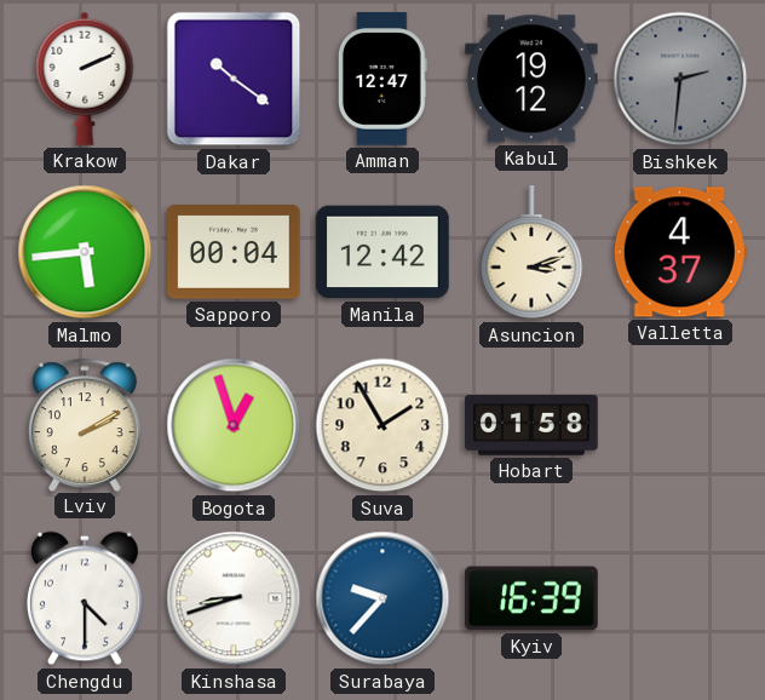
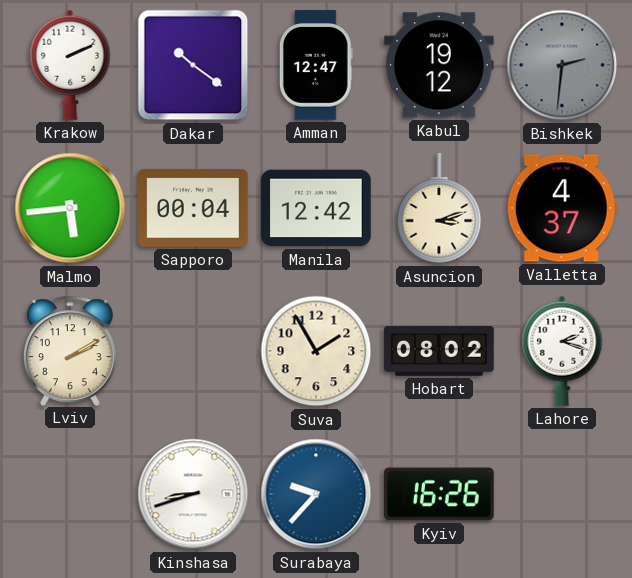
Bogota: 12:57 -> none (234, 425)
Hobart: 01:58 -> 08:02 (439, 352)
Lahore: none -> 2:18 (562, 351)
Chengdu: 4:30 -> none (86, 598)
Kyiv: 16:39 -> 16:26 (439, 494)
